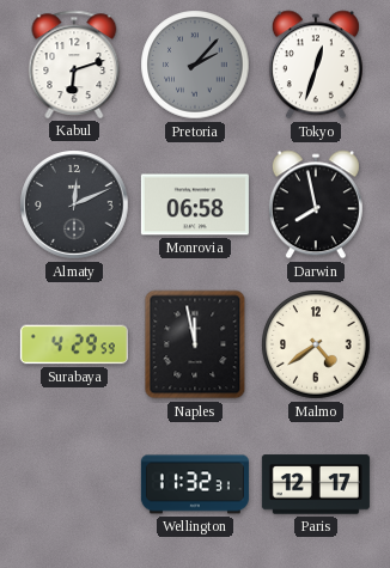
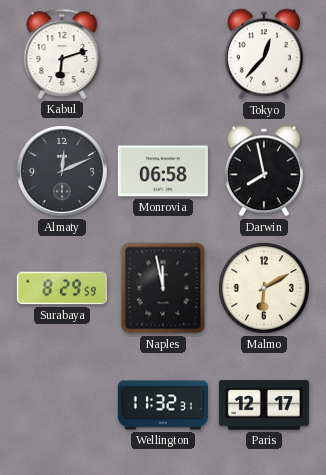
Pretoria: 2:07 -> none (195, 65)
Tokyo: 12:33 -> 12:37 (264, 54)
Surabaya: 4:29 -> 8:29 (62, 288)
Malmo: 4:39 -> 6:10 (264, 288)
